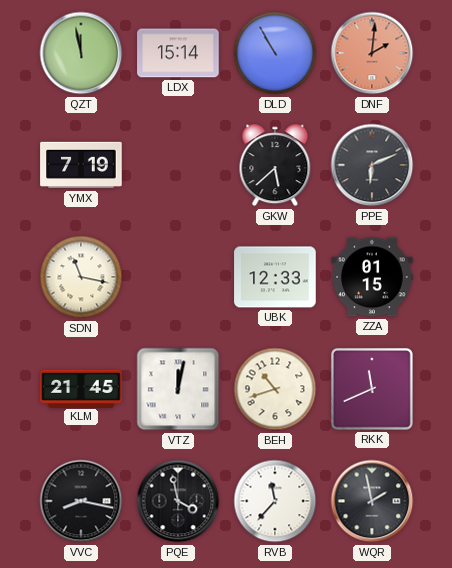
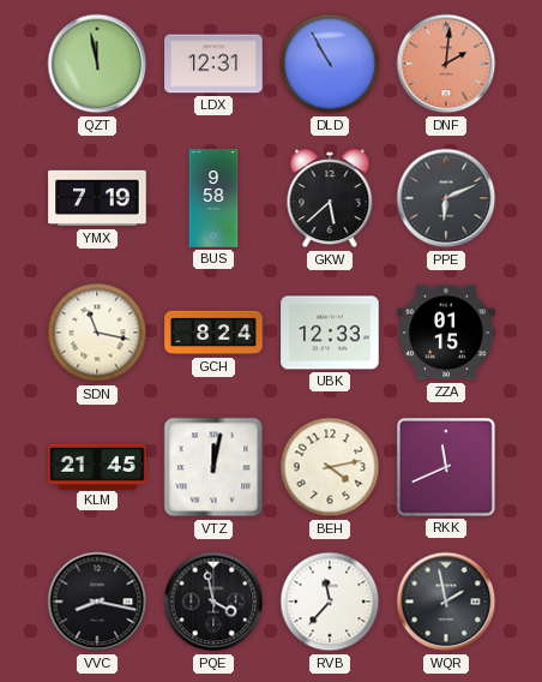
LDX: 15:14 -> 12:31 (213, 64)
BUS: none -> 9:58 (213, 198)
GCH: none -> 8:24 (213, 333)
BEH: 10:42 -> 4:13 (330, 467)
